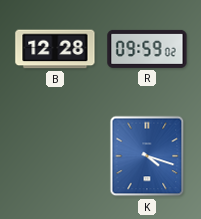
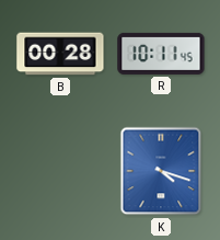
B: 12:28 -> 00:28 (60, 54)
R: 09:59 -> 10:11 (161, 54)
